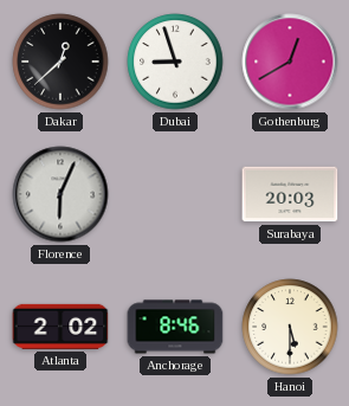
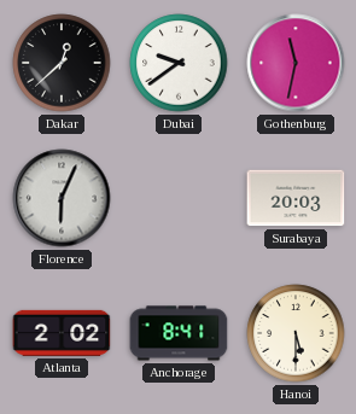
Dubai: 8:57 -> 9:39 (179, 63)
Gothenburg: 12:40 -> 11:32 (296, 63)
Anchorage: 8:46 -> 8:41 (179, 333)
